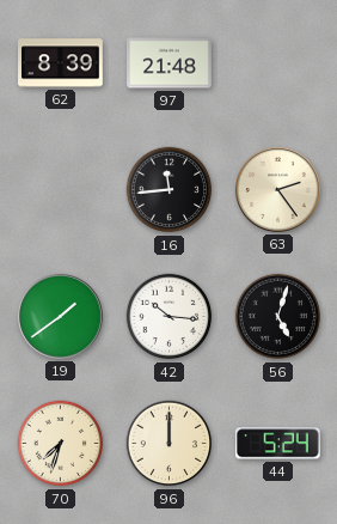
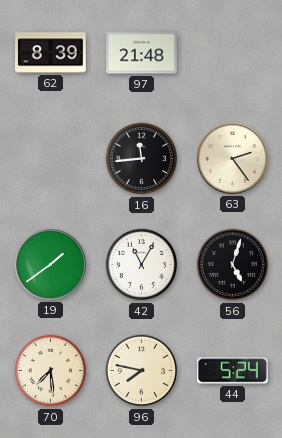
42: 10:16 -> 11:05 (142, 265)
70: 7:33 -> 7:29 (51, 371)
96: 12:00 -> 7:47 (142, 371)
